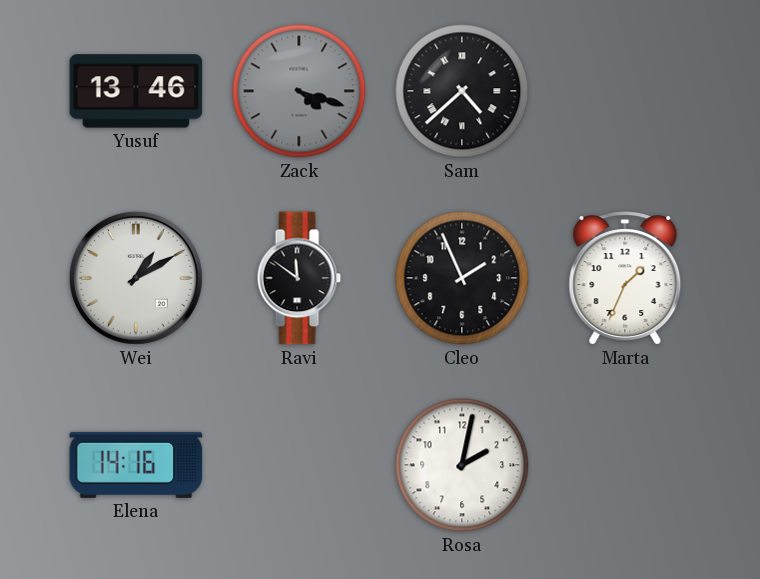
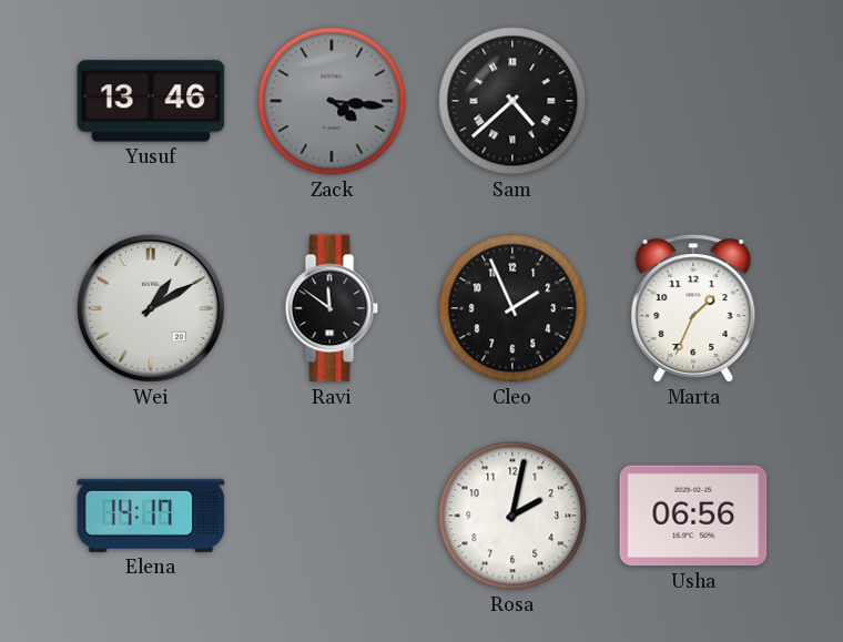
Zack: 4:18 -> 4:16 (332, 101)
Elena: 14:16 -> 14:17 (151, 516)
Usha: none -> 06:56 (693, 516)
